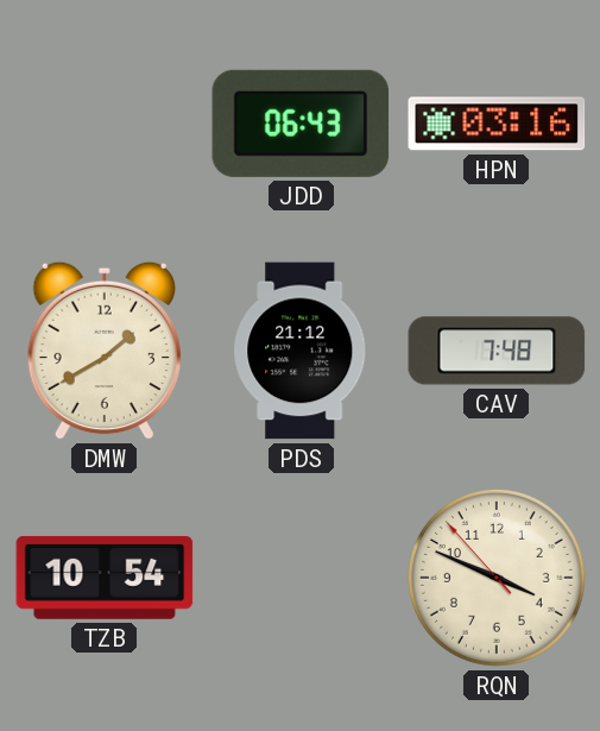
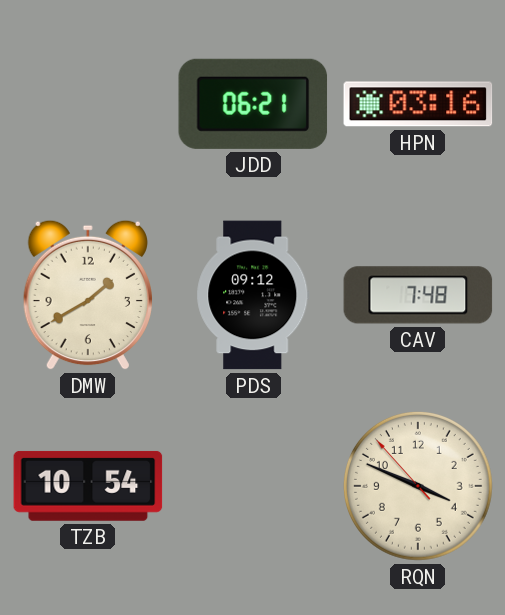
JDD: 06:43 -> 06:21 (253, 104)
PDS: 21:12 -> 09:12 (253, 295)
